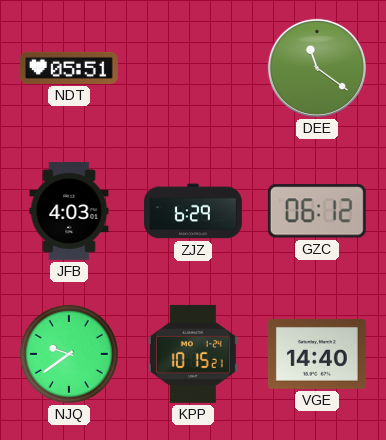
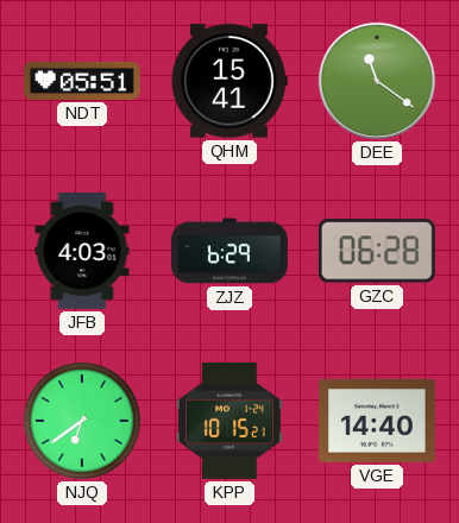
QHM: none -> 15:41 (229, 81)
GZC: 06:12 -> 06:28 (377, 251)
NJQ: 9:39 -> 6:39 (82, 421)
